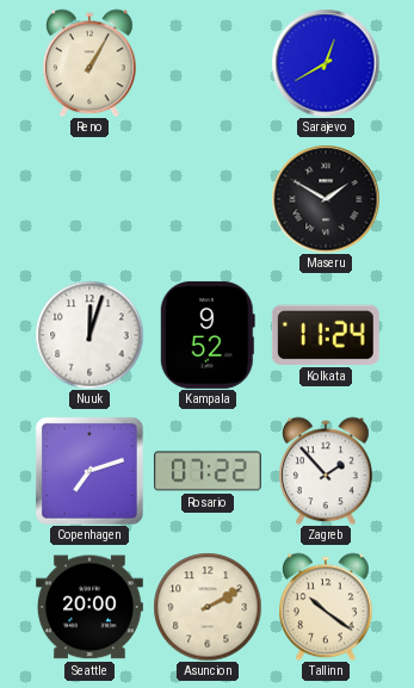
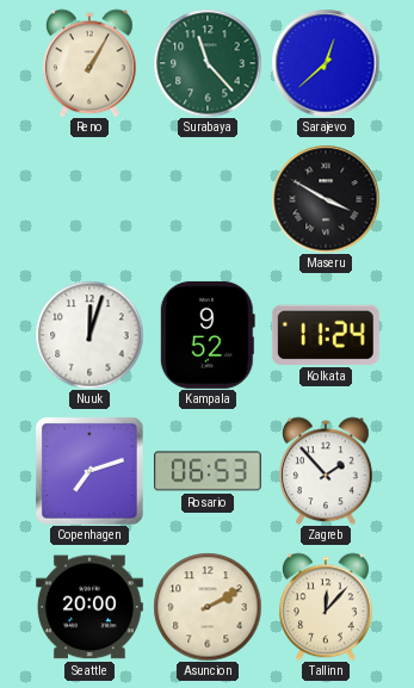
Surabaya: none -> 11:23 (208, 63)
Sarajevo: 12:40 -> 12:38 (326, 63)
Maseru: 1:50 -> 3:50 (326, 199)
Rosario: 07:22 -> 06:53 (208, 471)
Tallinn: 10:21 -> 12:07 (327, 607)
